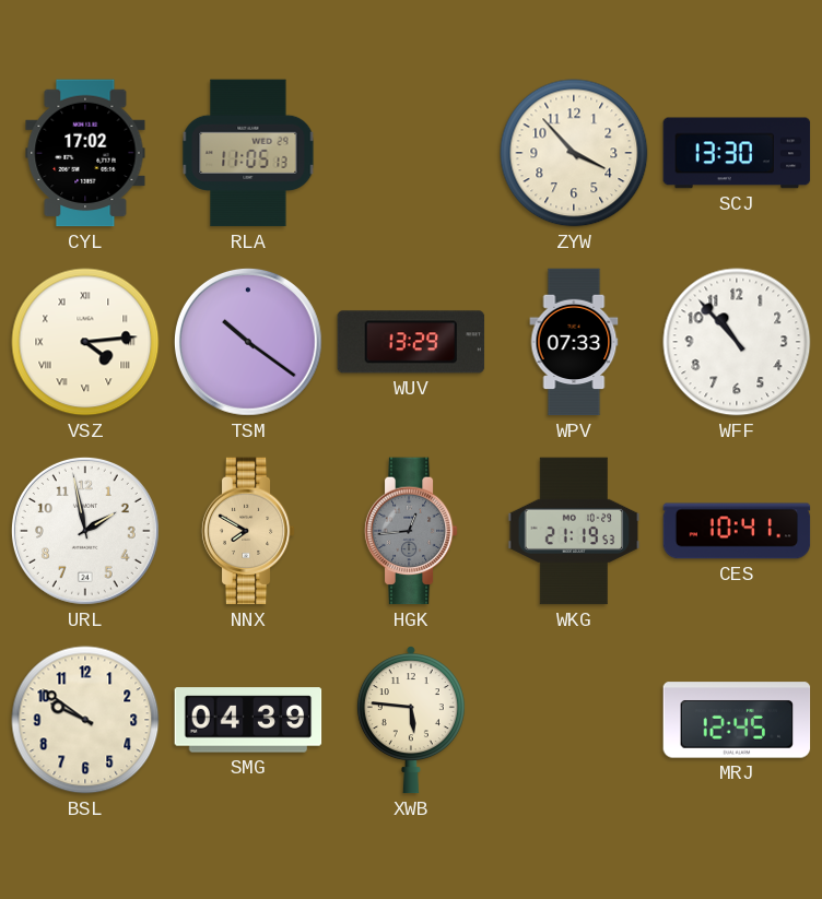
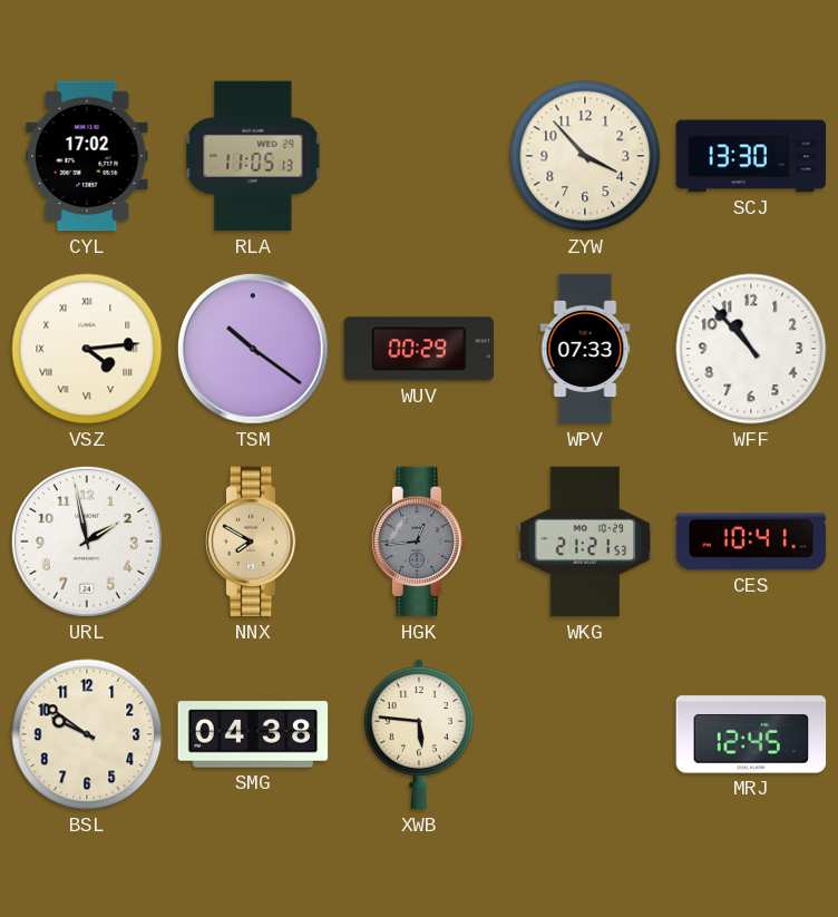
WUV: 13:29 -> 00:29 (419, 349)
WKG: 21:19 -> 21:21 (585, 542)
SMG: 04:39 -> 04:38 (253, 734)
